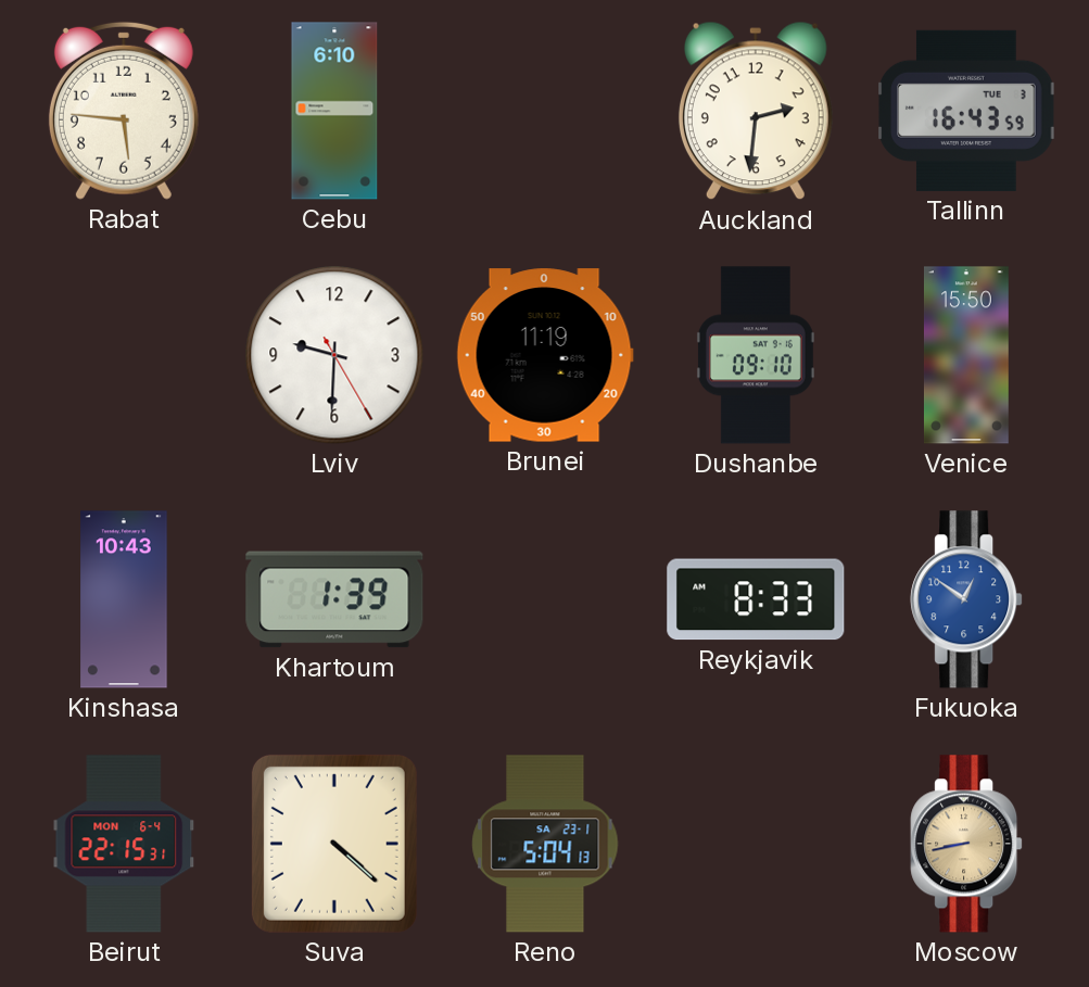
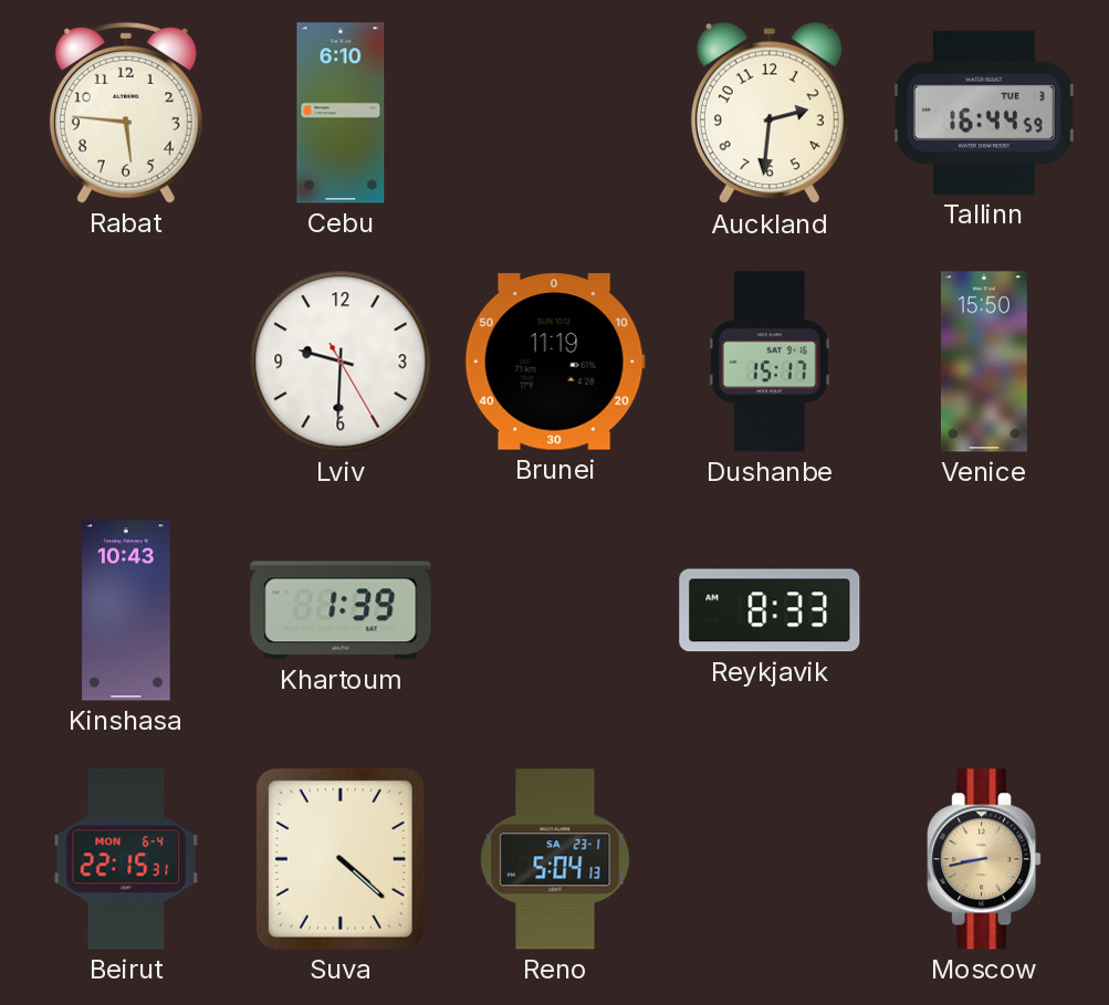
Tallinn: 16:43 -> 16:44 (984, 113)
Dushanbe: 09:10 -> 15:17 (770, 362)
Fukuoka: 12:51 -> none (966, 599)
